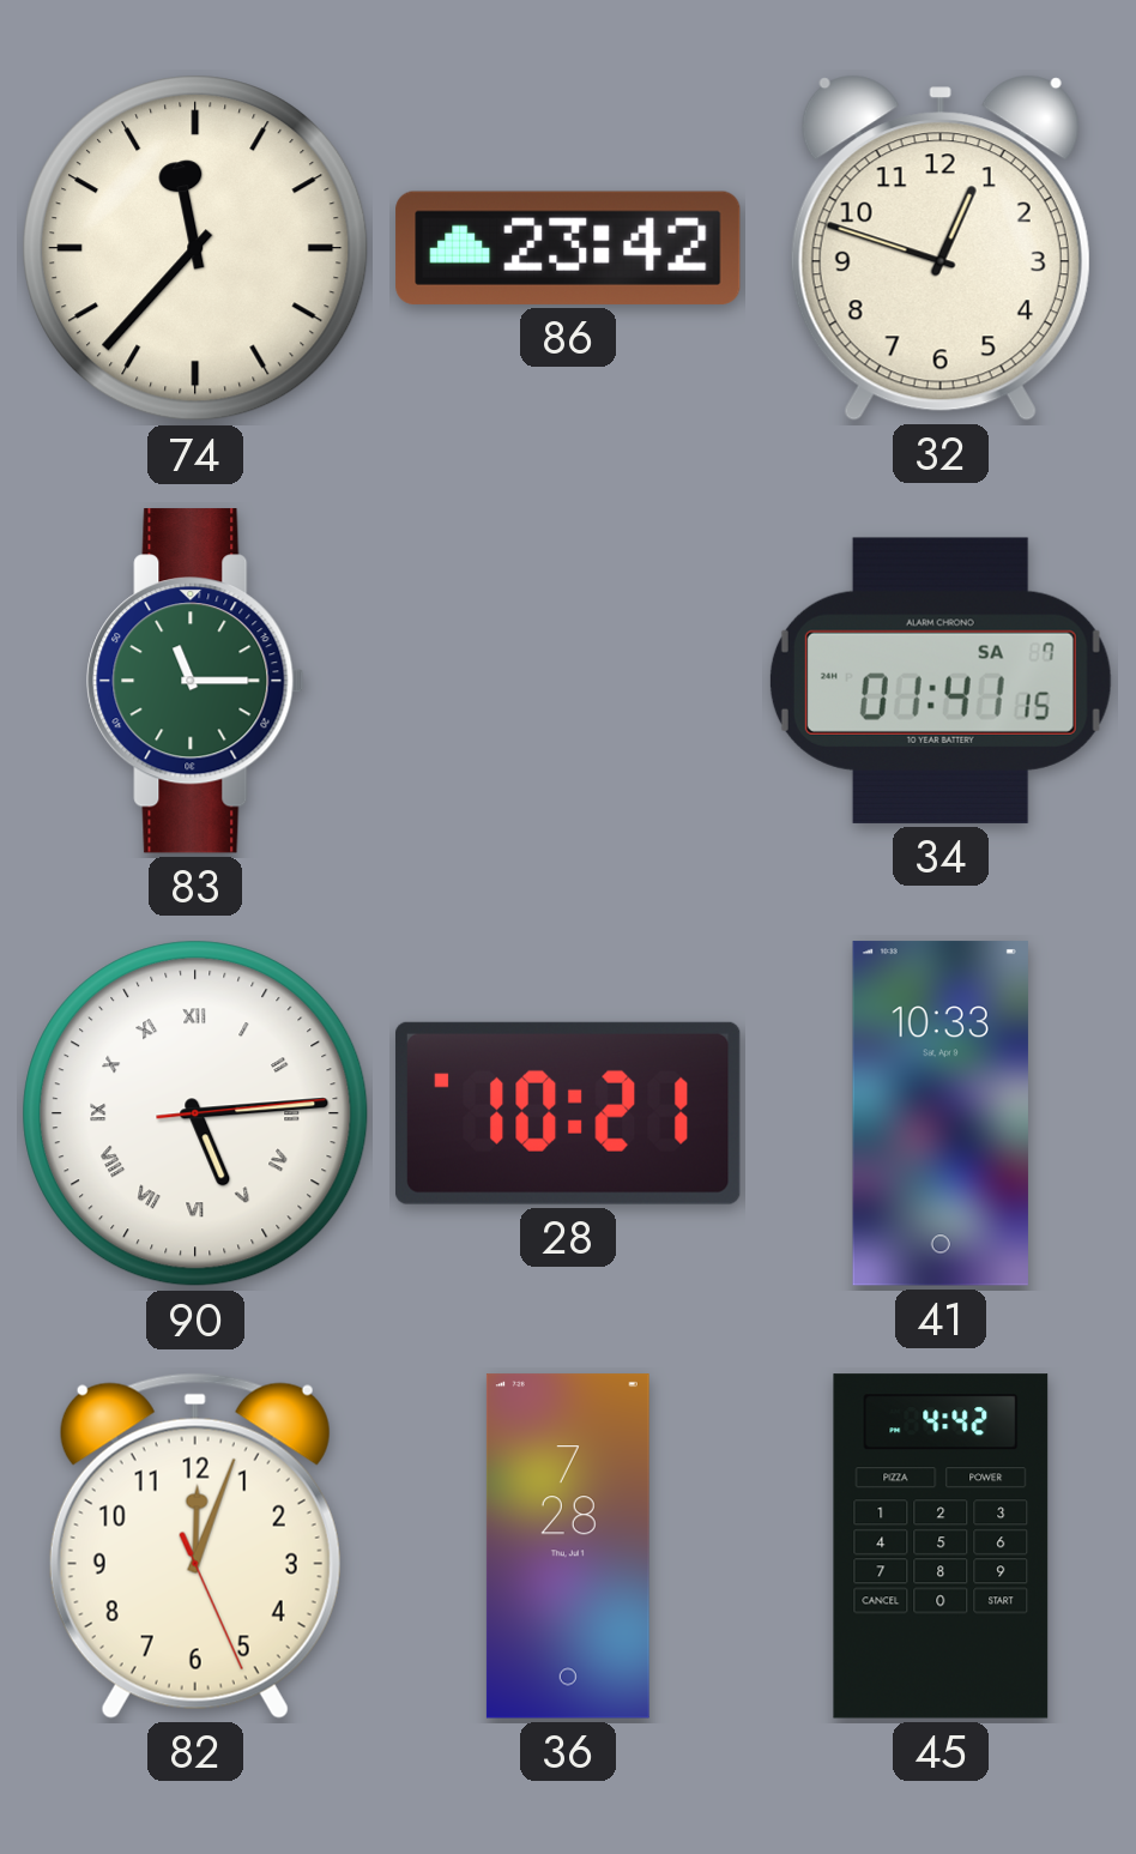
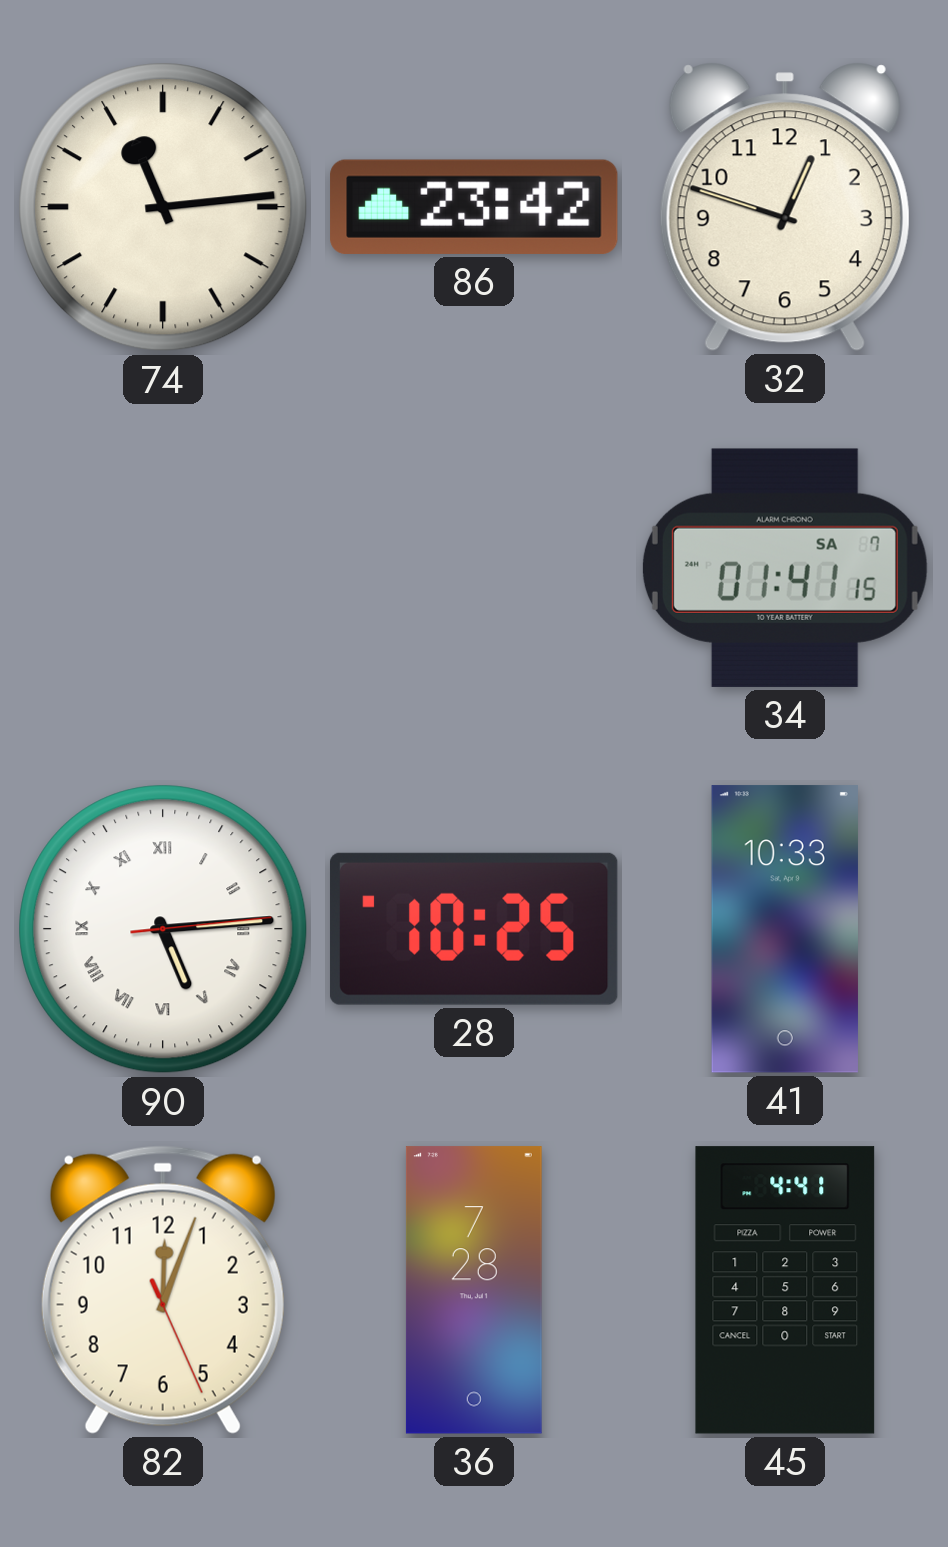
74: 11:37 -> 11:14 (163, 207)
83: 11:15 -> none (195, 681)
28: 10:21 -> 10:25 (474, 929)
45: 4:42 -> 4:41 (785, 1290)
